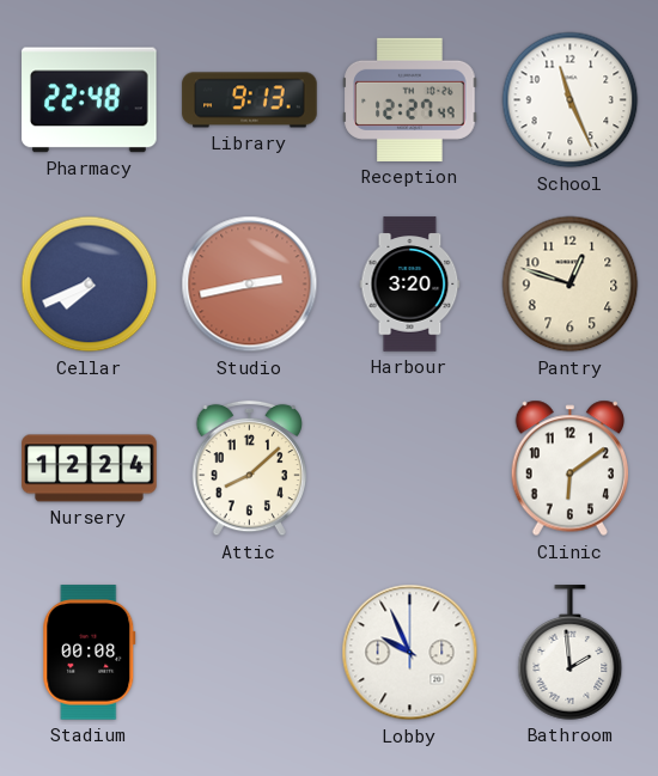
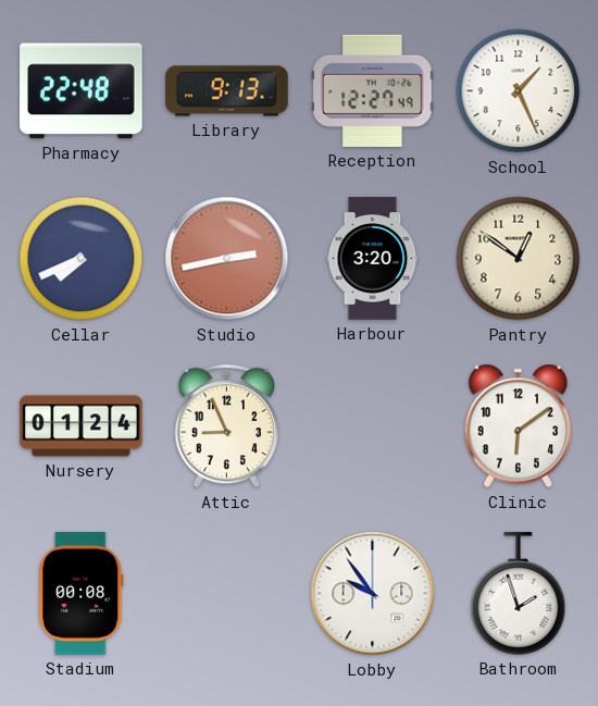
School: 11:26 -> 1:26 (519, 91)
Pantry: 12:48 -> 12:51 (519, 259)
Nursery: 12:24 -> 01:24 (82, 426)
Attic: 8:08 -> 8:56 (226, 426)
Lobby: 9:56 -> 9:54 (373, 594)
Bathroom: 1:59 -> 1:57 (519, 594)
